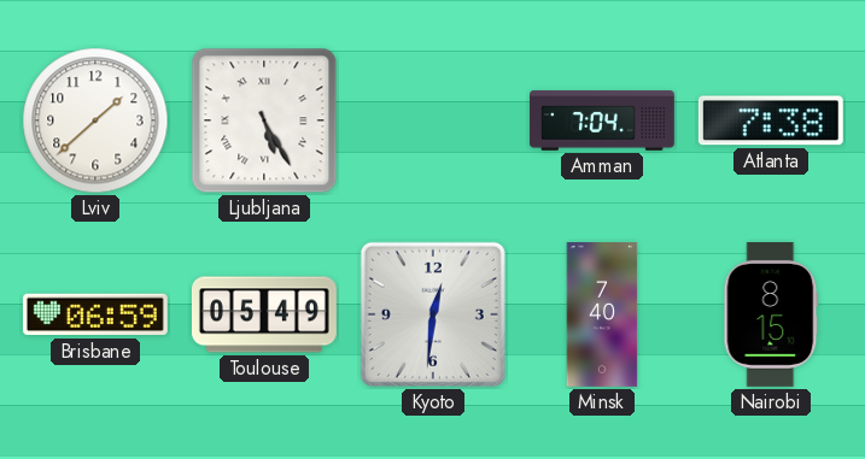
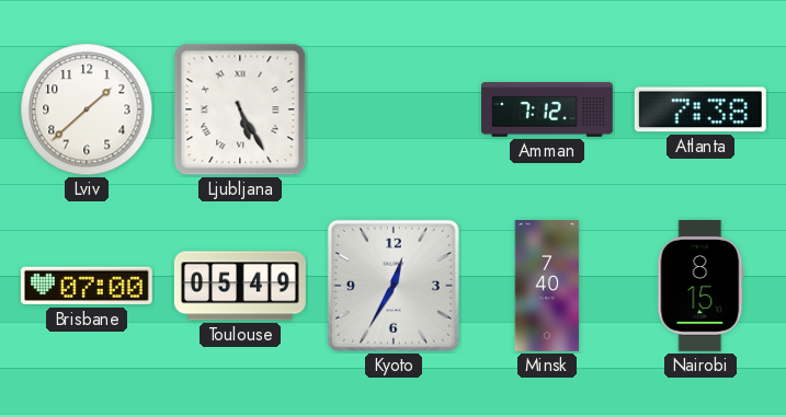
Amman: 7:04 -> 7:12 (548, 111)
Brisbane: 06:59 -> 07:00 (87, 286)
Kyoto: 12:31 -> 12:35 (394, 286)
